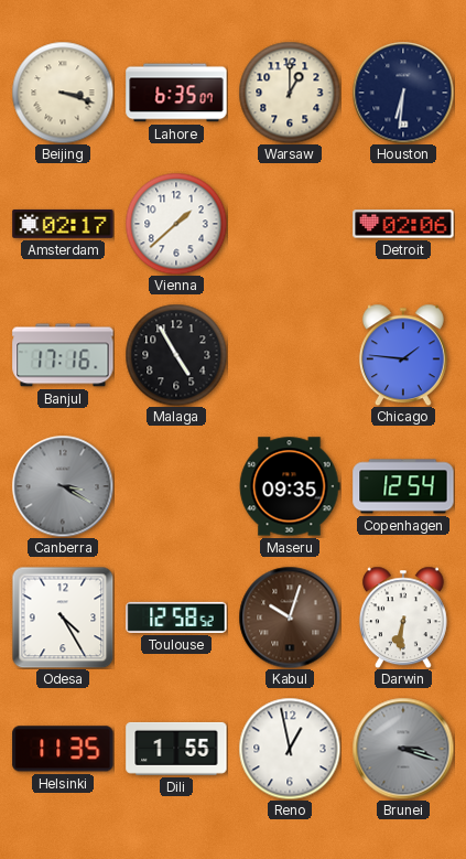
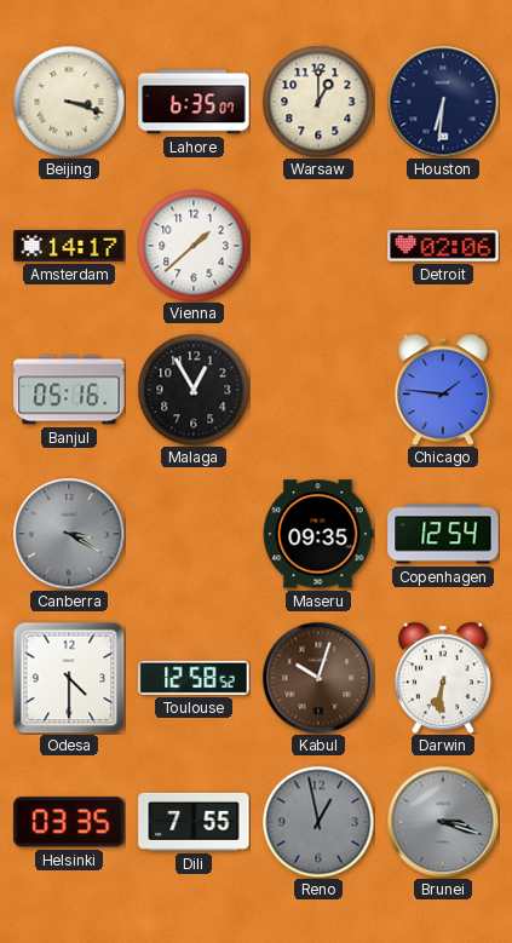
Amsterdam: 02:17 -> 14:17 (69, 246)
Banjul: 17:16 -> 05:16 (69, 390)
Malaga: 4:55 -> 12:55 (194, 390)
Odesa: 4:25 -> 4:30 (69, 678)
Helsinki: 11:35 -> 03:35 (69, 822)
Dili: 1:55 -> 7:55 (194, 822)
Reno dial: white -> grey (318, 822)
